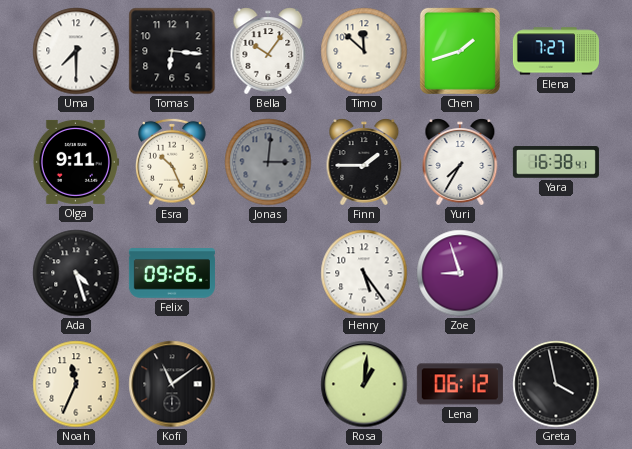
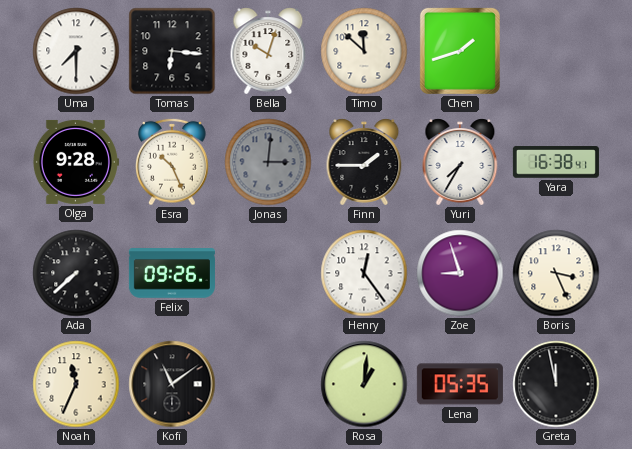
Bella: 10:06 -> 10:03 (268, 51)
Elena: 7:27 -> none (556, 51)
Olga: 9:11 -> 9:28 (75, 162)
Ada: 4:27 -> 7:38 (76, 273)
Henry: 5:24 -> 12:24 (364, 273)
Boris: none -> 3:26 (556, 273)
Lena: 06:12 -> 05:35 (460, 384)
Greta: 3:58 -> 11:58 (556, 384)
